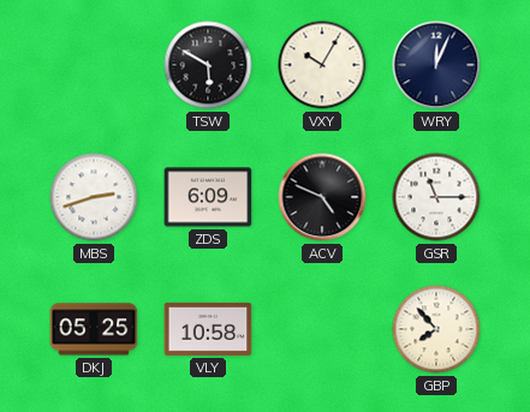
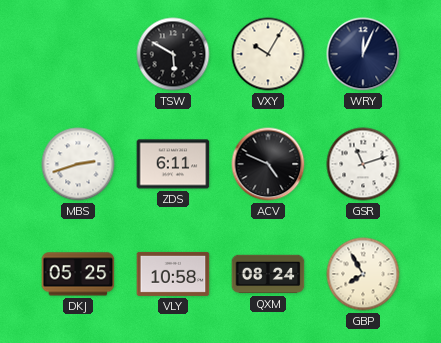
ZDS: 6:09 -> 6:11 (173, 164)
GSR: 11:15 -> 11:12 (363, 164)
QXM: none -> 08:24 (268, 274)
GBP: 7:53 -> 7:55 (363, 274)
